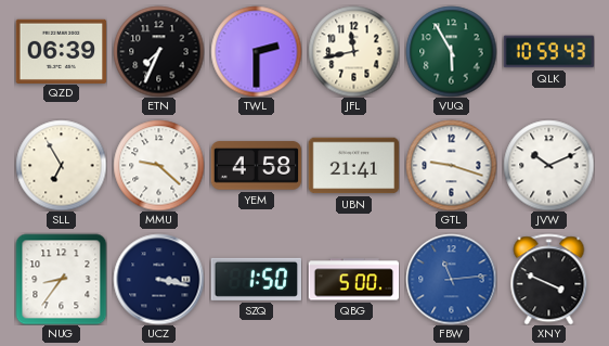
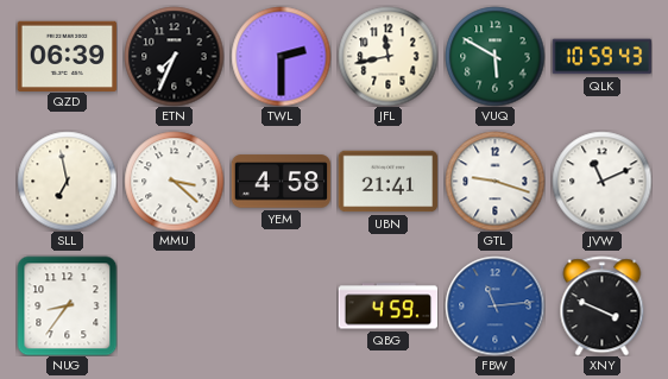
VUQ: 5:55 -> 5:50 (494, 56)
SLL: 6:55 -> 6:58 (67, 181)
MMU: 9:22 -> 3:22 (174, 181)
JVW: 10:11 -> 11:11 (601, 181)
UCZ: 3:17 -> none (158, 279)
SZQ: 1:50 -> none (256, 279)
QBG: 5:00 -> 4:59 (387, 307)
